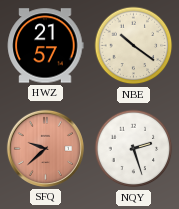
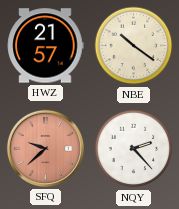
NQY: 2:27 -> 2:23 (134, 149)
